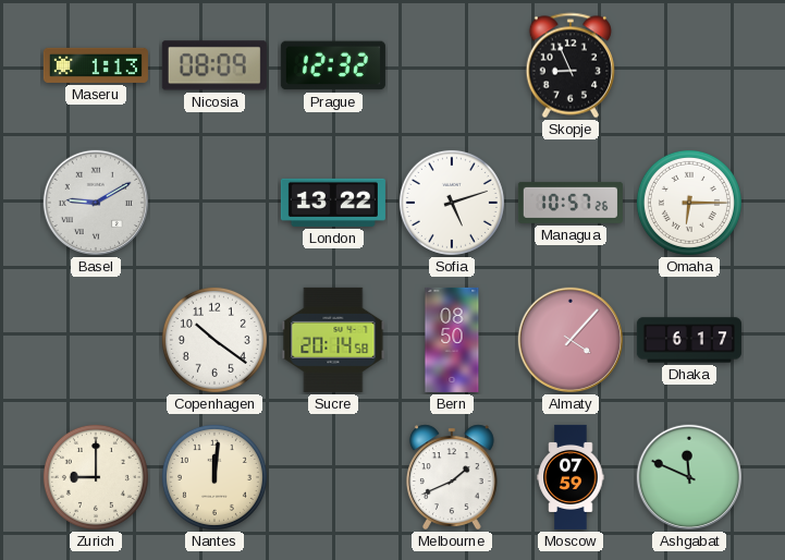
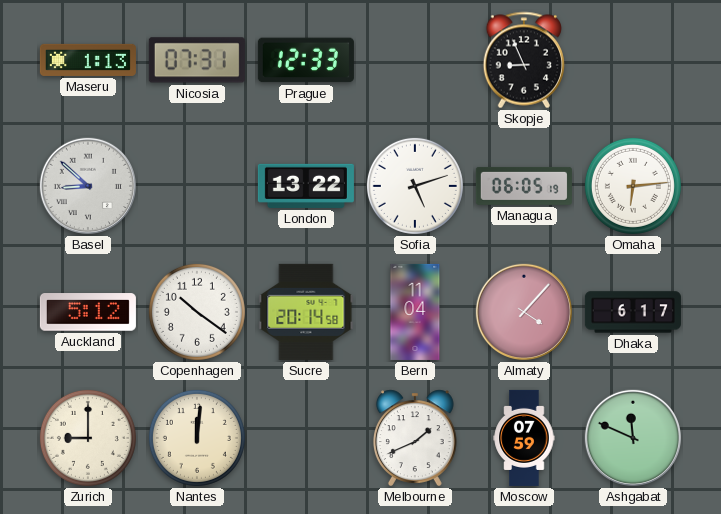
Nicosia: 08:09 -> 07:31 (197, 60)
Prague: 12:32 -> 12:33 (306, 60)
Basel: 9:10 -> 8:52 (88, 186)
Managua: 10:57 -> 06:05 (524, 186)
Omaha: 6:15 -> 6:14 (633, 186)
Auckland: none -> 5:12 (88, 312)
Bern: 08:50 -> 11:04 (415, 312)
